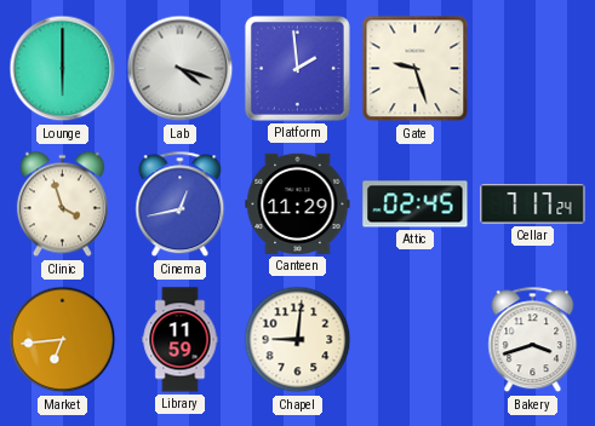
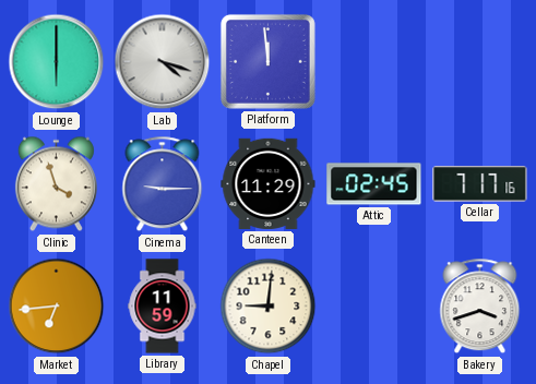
Platform: 1:59 -> 11:59 (267, 61)
Gate: 9:27 -> none (416, 69)
Cinema: 12:43 -> 9:15 (163, 184)
Cellar: 7:17:24 -> 7:17:16 (480, 184)
